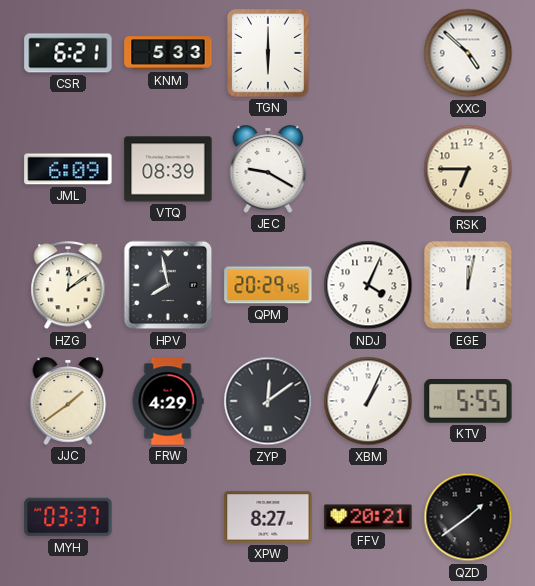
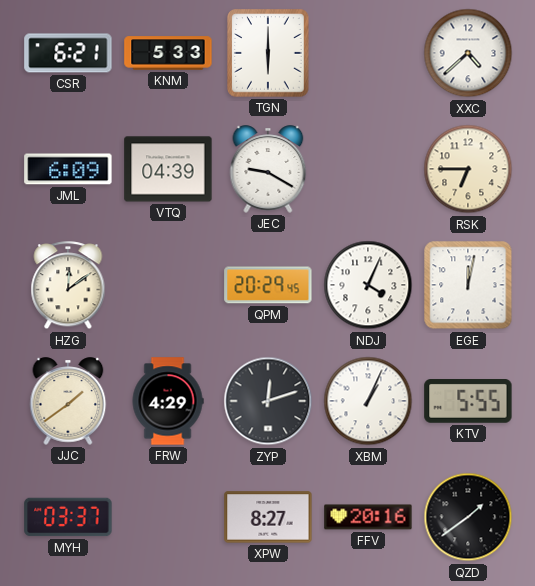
XXC: 4:52 -> 4:38 (468, 53)
VTQ: 08:39 -> 04:39 (168, 169)
HPV: 7:58 -> none (168, 285)
ZYP: 12:09 -> 12:12 (268, 401)
FFV: 20:21 -> 20:16 (368, 517)
